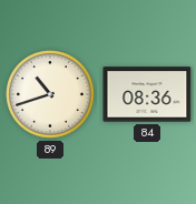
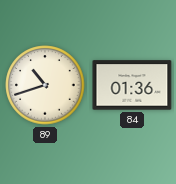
84: 08:36 -> 01:36 (132, 85)
